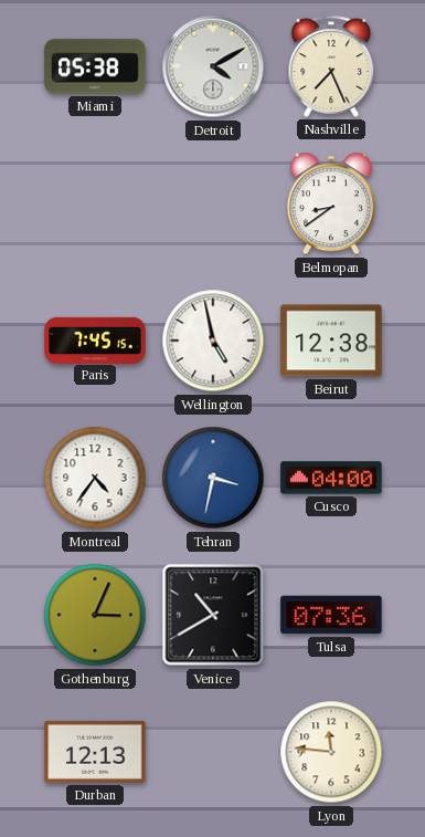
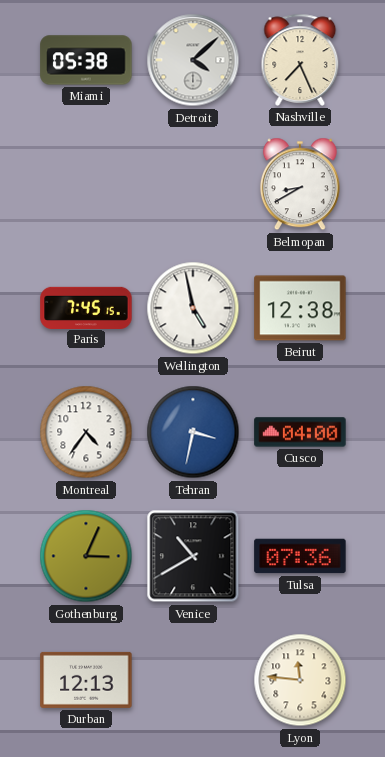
Detroit: 4:10 -> 4:08 (193, 60)
Belmopan: 8:39 -> 8:40 (300, 184)
